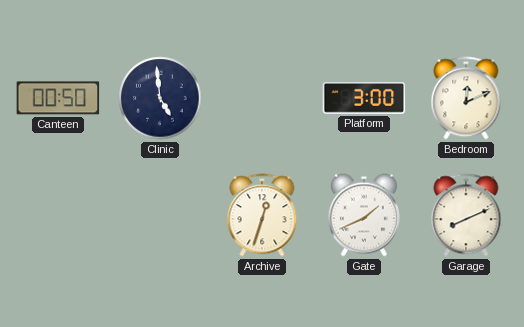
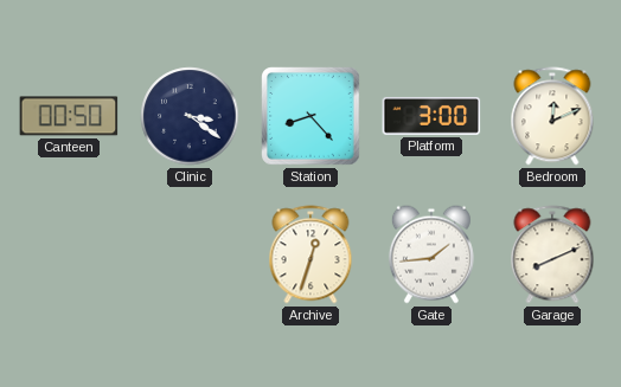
Clinic: 4:59 -> 3:21 (190, 116)
Station: none -> 8:23 (310, 116)
Gate: 1:41 -> 1:44 (431, 254)
